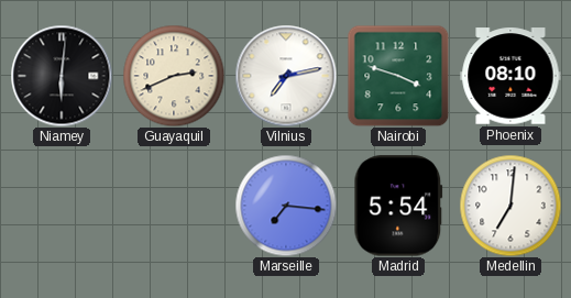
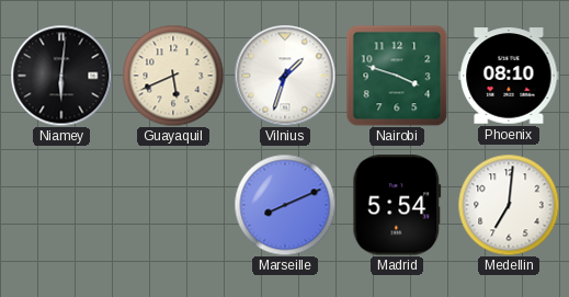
Guayaquil: 2:41 -> 5:41 (173, 76)
Vilnius: 7:13 -> 1:33 (285, 76)
Marseille: 7:16 -> 8:11 (285, 205)
